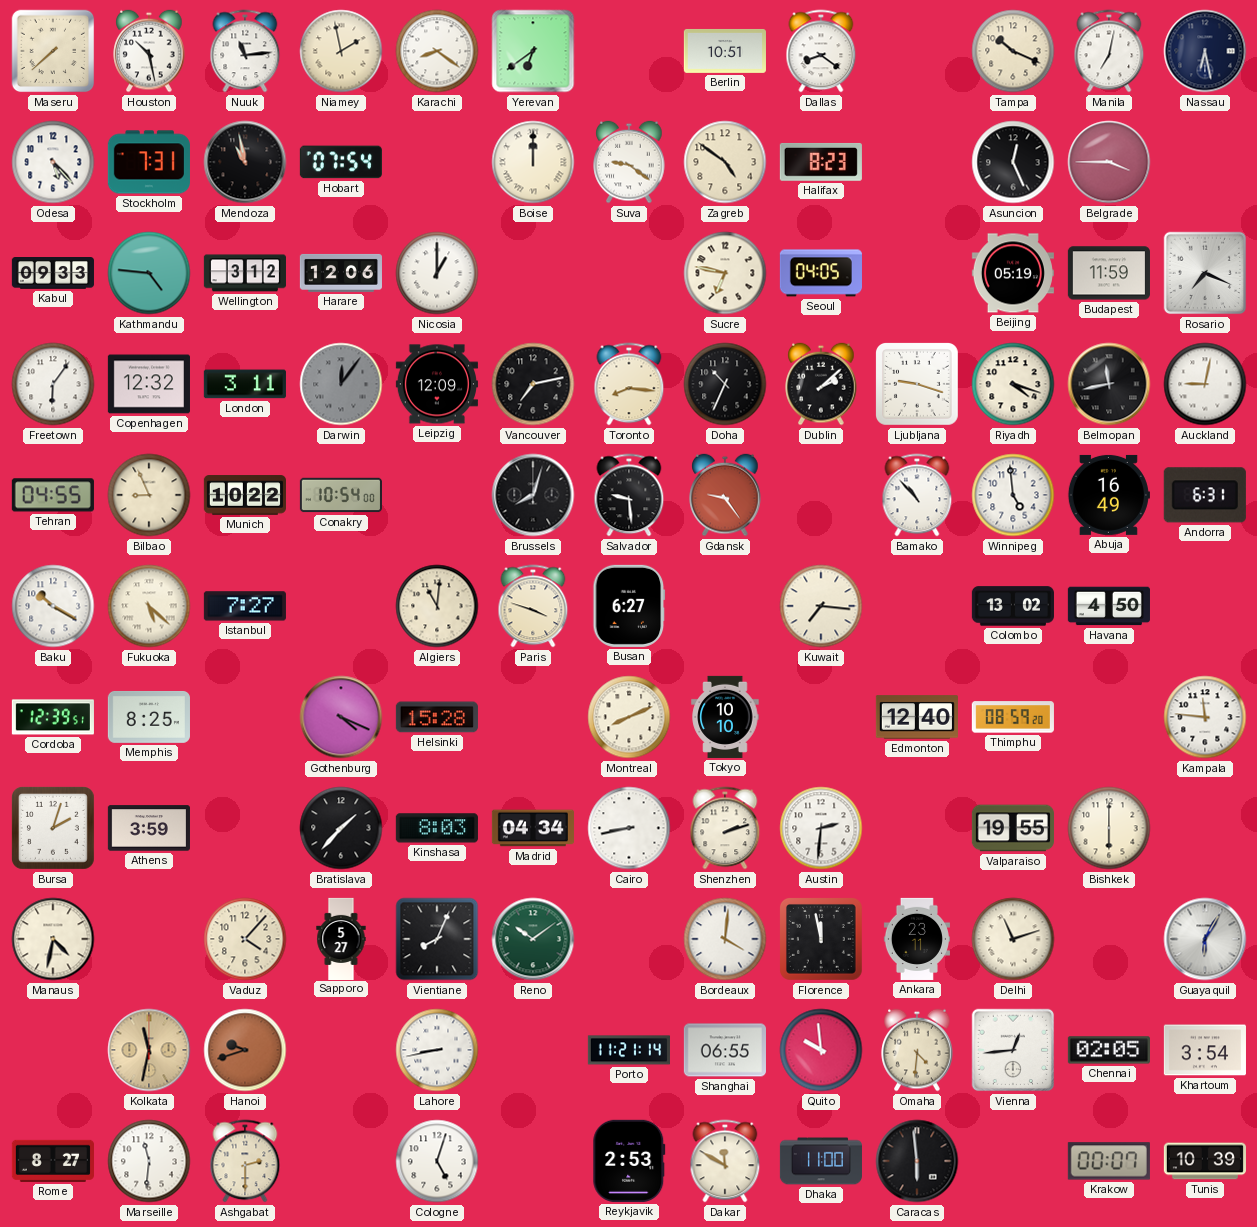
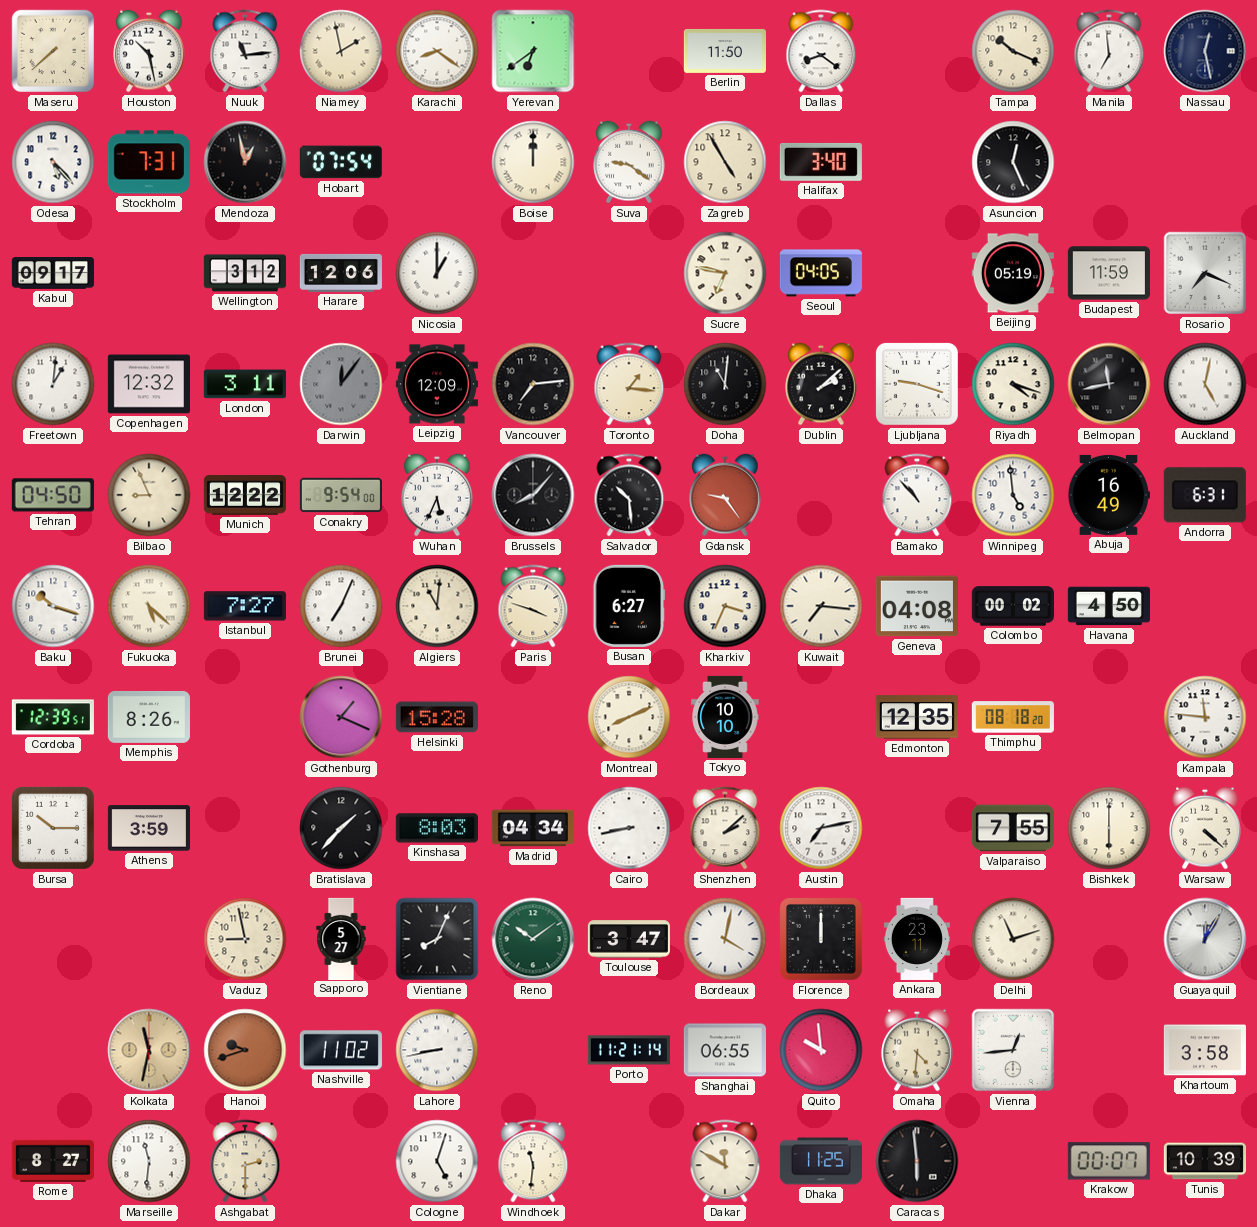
Berlin: 10:51 -> 11:50 (725, 51)
Manila: 7:02 -> 6:59 (1109, 51)
Nassau: 6:28 -> 12:28 (1205, 51)
Mendoza: 10:58 -> 12:58 (245, 162)
Zagreb: 4:51 -> 4:55 (725, 162)
Halifax: 8:23 -> 3:40 (821, 162)
Belgrade: 3:45 -> none (1109, 162)
Kabul: 09:33 -> 09:17 (53, 273)
Kathmandu: 4:46 -> none (149, 273)
Freetown: 6:06 -> 1:01 (53, 384)
Vancouver: 7:13 -> 7:14 (533, 384)
Toronto: 8:16 -> 1:16 (629, 384)
Doha: 10:34 -> 11:01 (725, 384)
Auckland: 9:02 -> 5:02 (1205, 384)
Tehran: 04:55 -> 04:50 (53, 495)
Munich: 10:22 -> 12:22 (245, 495)
Conakry: 10:54 -> 9:54 (341, 495)
Wuhan: none -> 5:34 (437, 495)
Brussels: 8:03 -> 8:07 (533, 495)
Salvador: 9:29 -> 10:29 (629, 495)
Baku: 10:20 -> 10:18 (53, 606)
Brunei: none -> 7:04 (341, 606)
Kharkiv: none -> 3:34 (725, 606)
Geneva: none -> 04:08 (917, 606)
Colombo: 13:02 -> 00:02 (1013, 606)
Memphis: 8:25 -> 8:26 (149, 717)
Gothenburg: 4:19 -> 1:19 (341, 717)
Edmonton: 12:40 -> 12:35 (917, 717)
Thimphu: 08:59 -> 08:18 (1013, 717)
Bursa: 2:03 -> 10:15 (53, 828)
Shenzhen: 2:12 -> 2:08 (725, 828)
Austin: 2:31 -> 7:13 (821, 828)
Valparaiso: 19:55 -> 7:55 (1013, 828)
Warsaw: none -> 4:22 (1205, 828)
Manaus: 4:32 -> none (53, 939)
Vaduz: 4:07 -> 8:58 (245, 939)
Toulouse: none -> 3:47 (629, 939)
Bordeaux: 4:01 -> 4:02 (725, 939)
Florence: 11:58 -> 12:00 (821, 939)
Guayaquil: 6:05 -> 12:05 (1205, 939)
Nashville: none -> 11:02 (341, 1050)
Chennai: 02:05 -> none (1109, 1050)
Khartoum: 3:54 -> 3:58 (1205, 1050)
Windhoek: none -> 11:31 (533, 1161)
Reykjavik: 2:53 -> none (629, 1161)
Dhaka: 11:00 -> 11:25 (820, 1161)
